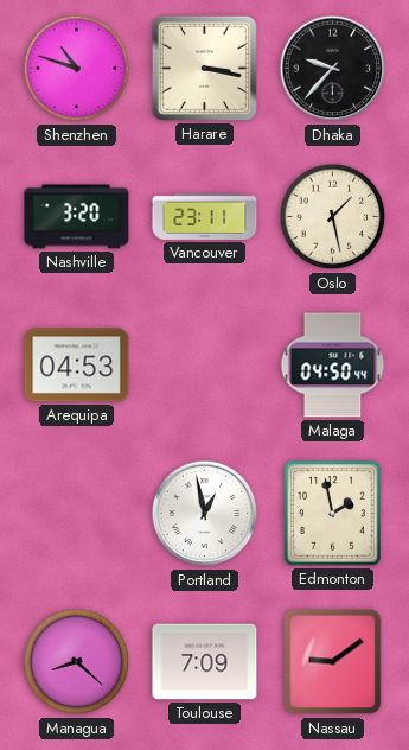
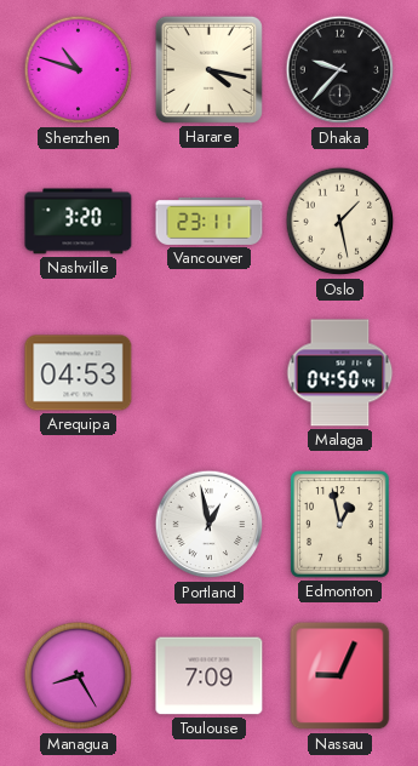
Harare: 3:17 -> 4:17 (208, 69)
Edmonton: 1:58 -> 12:58 (340, 525)
Managua: 8:22 -> 8:25 (79, 676)
Nassau: 9:09 -> 9:04 (340, 676)
